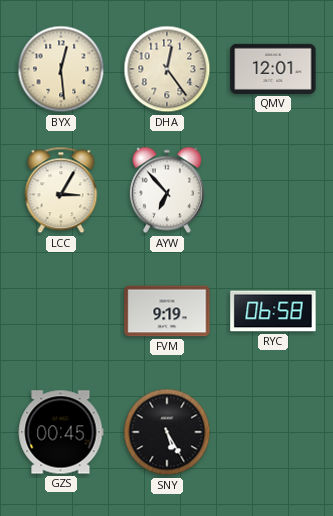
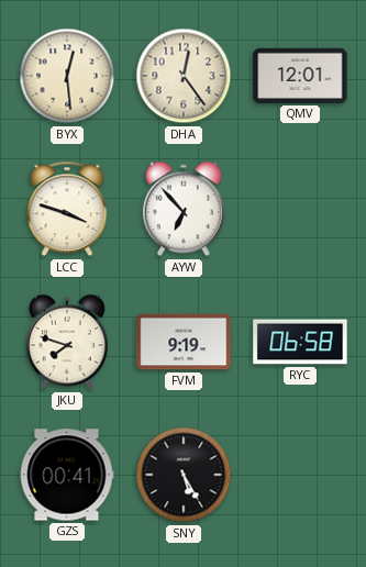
LCC: 3:05 -> 3:48 (67, 209)
JKU: none -> 7:48 (67, 342)
GZS: 00:45 -> 00:41 (67, 475)
